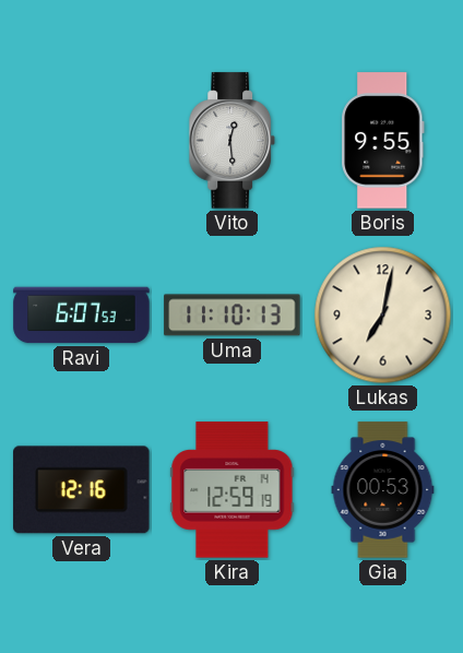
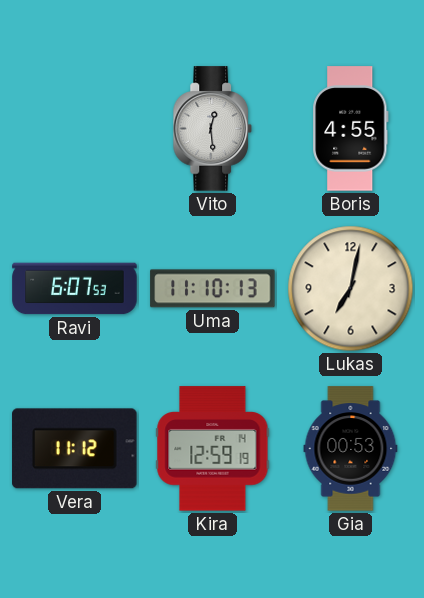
Boris: 9:55 -> 4:55 (351, 129)
Vera: 12:16 -> 11:12 (75, 449)
